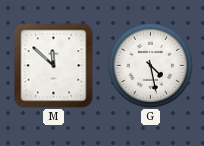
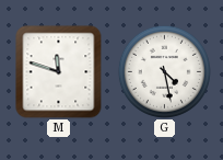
M: 11:52 -> 11:48 (59, 72)
